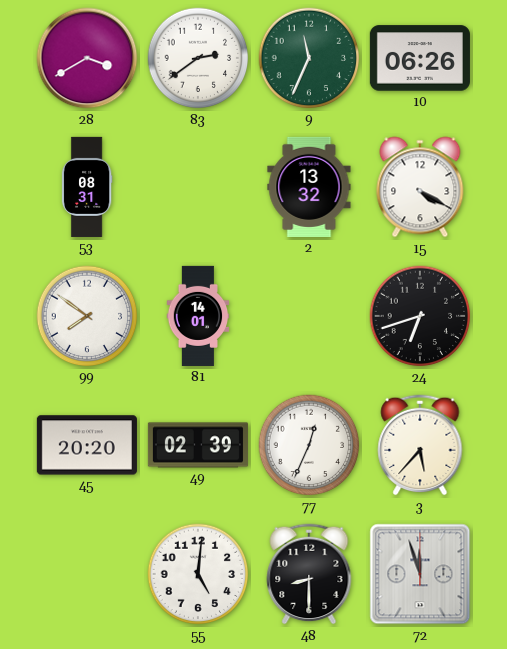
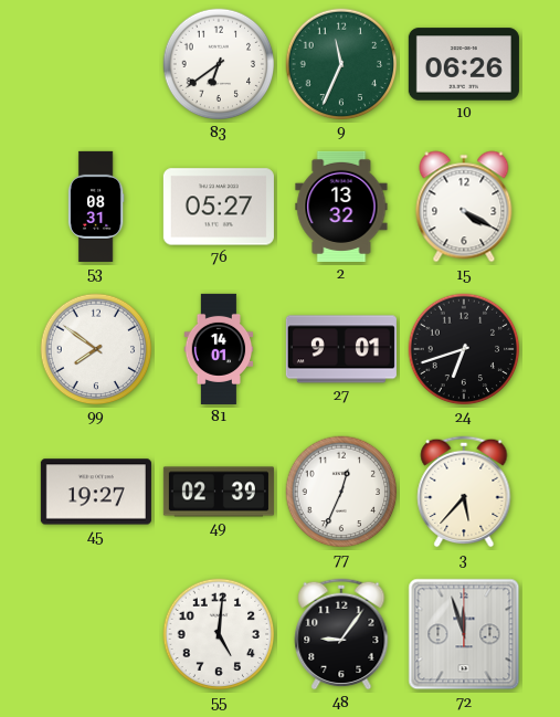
28: 3:40 -> none (87, 58)
83: 2:39 -> 6:39 (219, 64)
76: none -> 05:27 (219, 207)
27: none -> 9:01 (341, 349)
45: 20:20 -> 19:27 (96, 492)
48: 8:30 -> 9:06 (341, 634)
